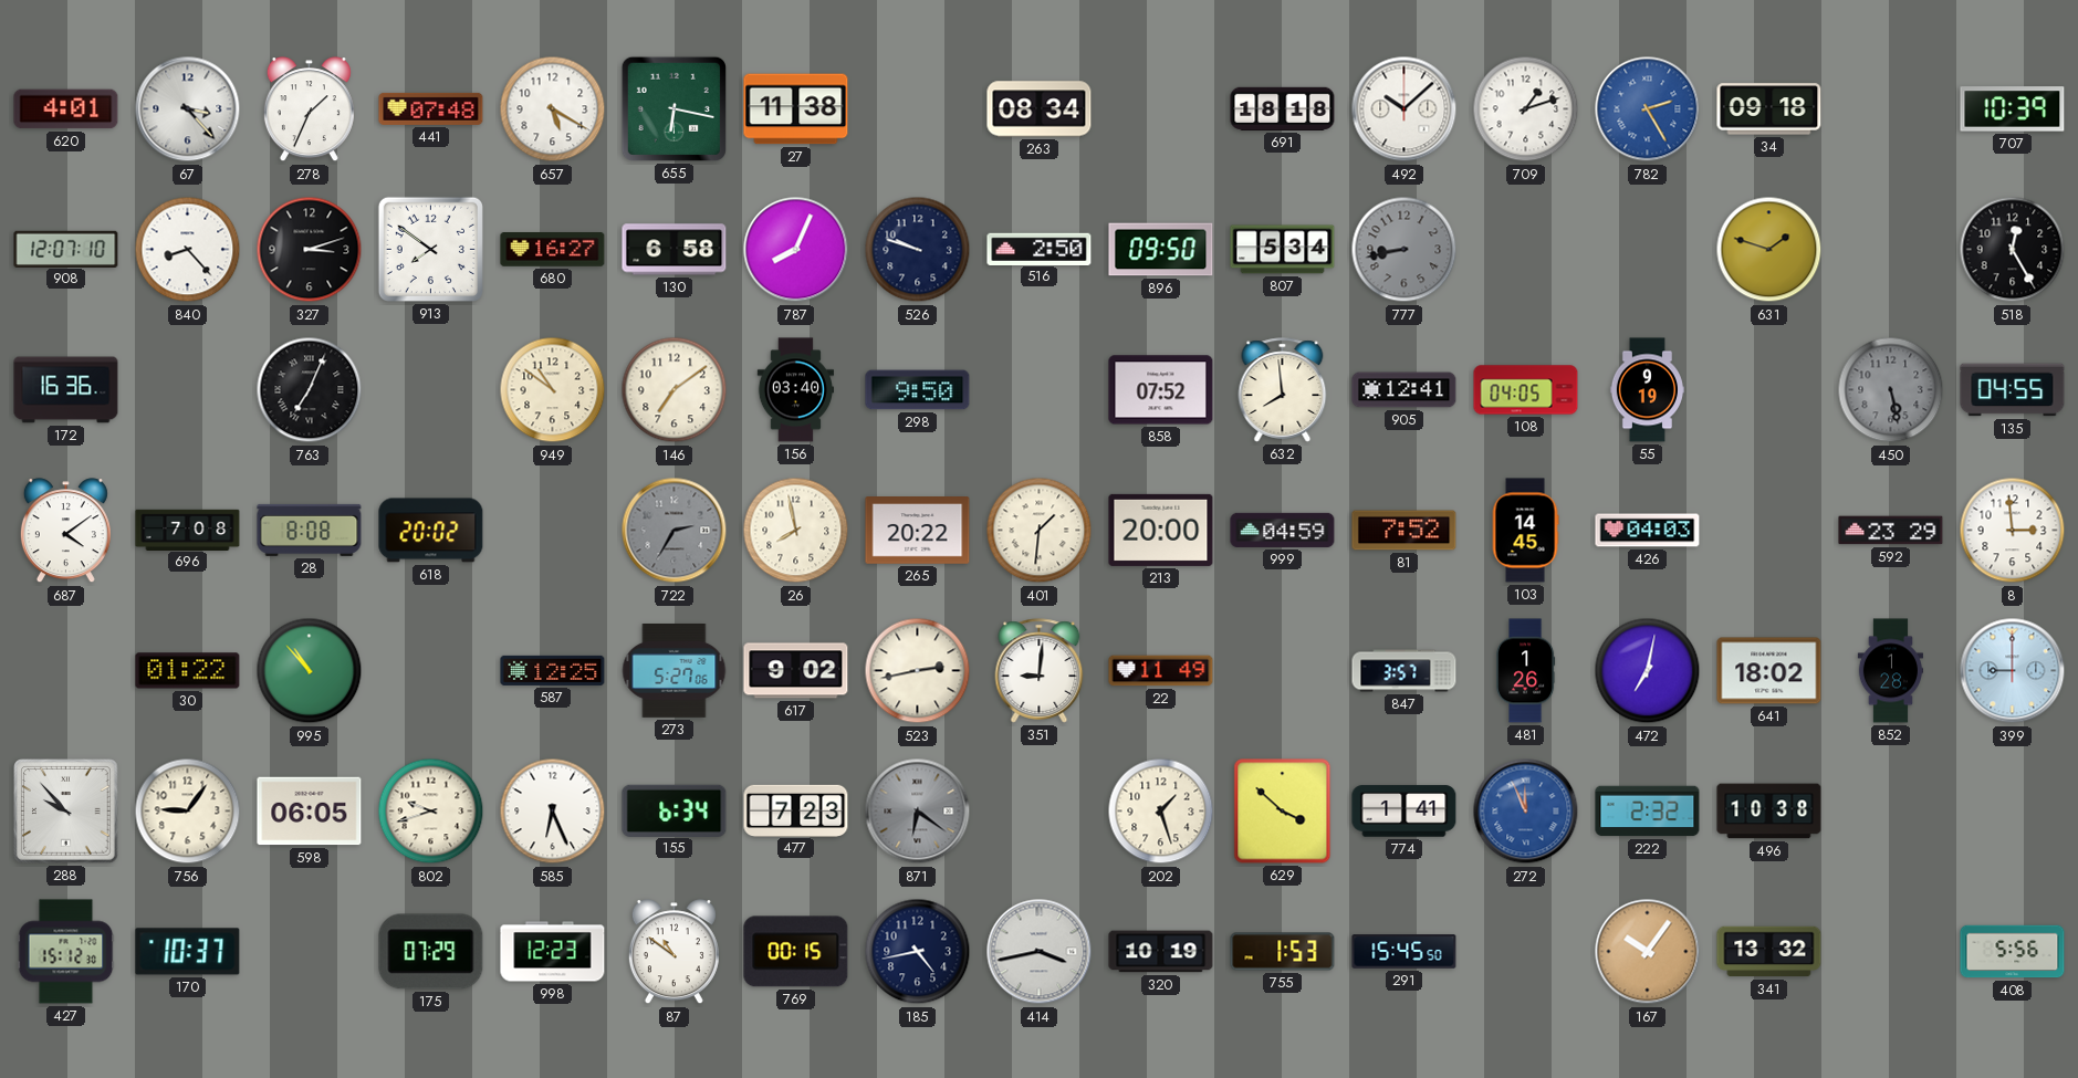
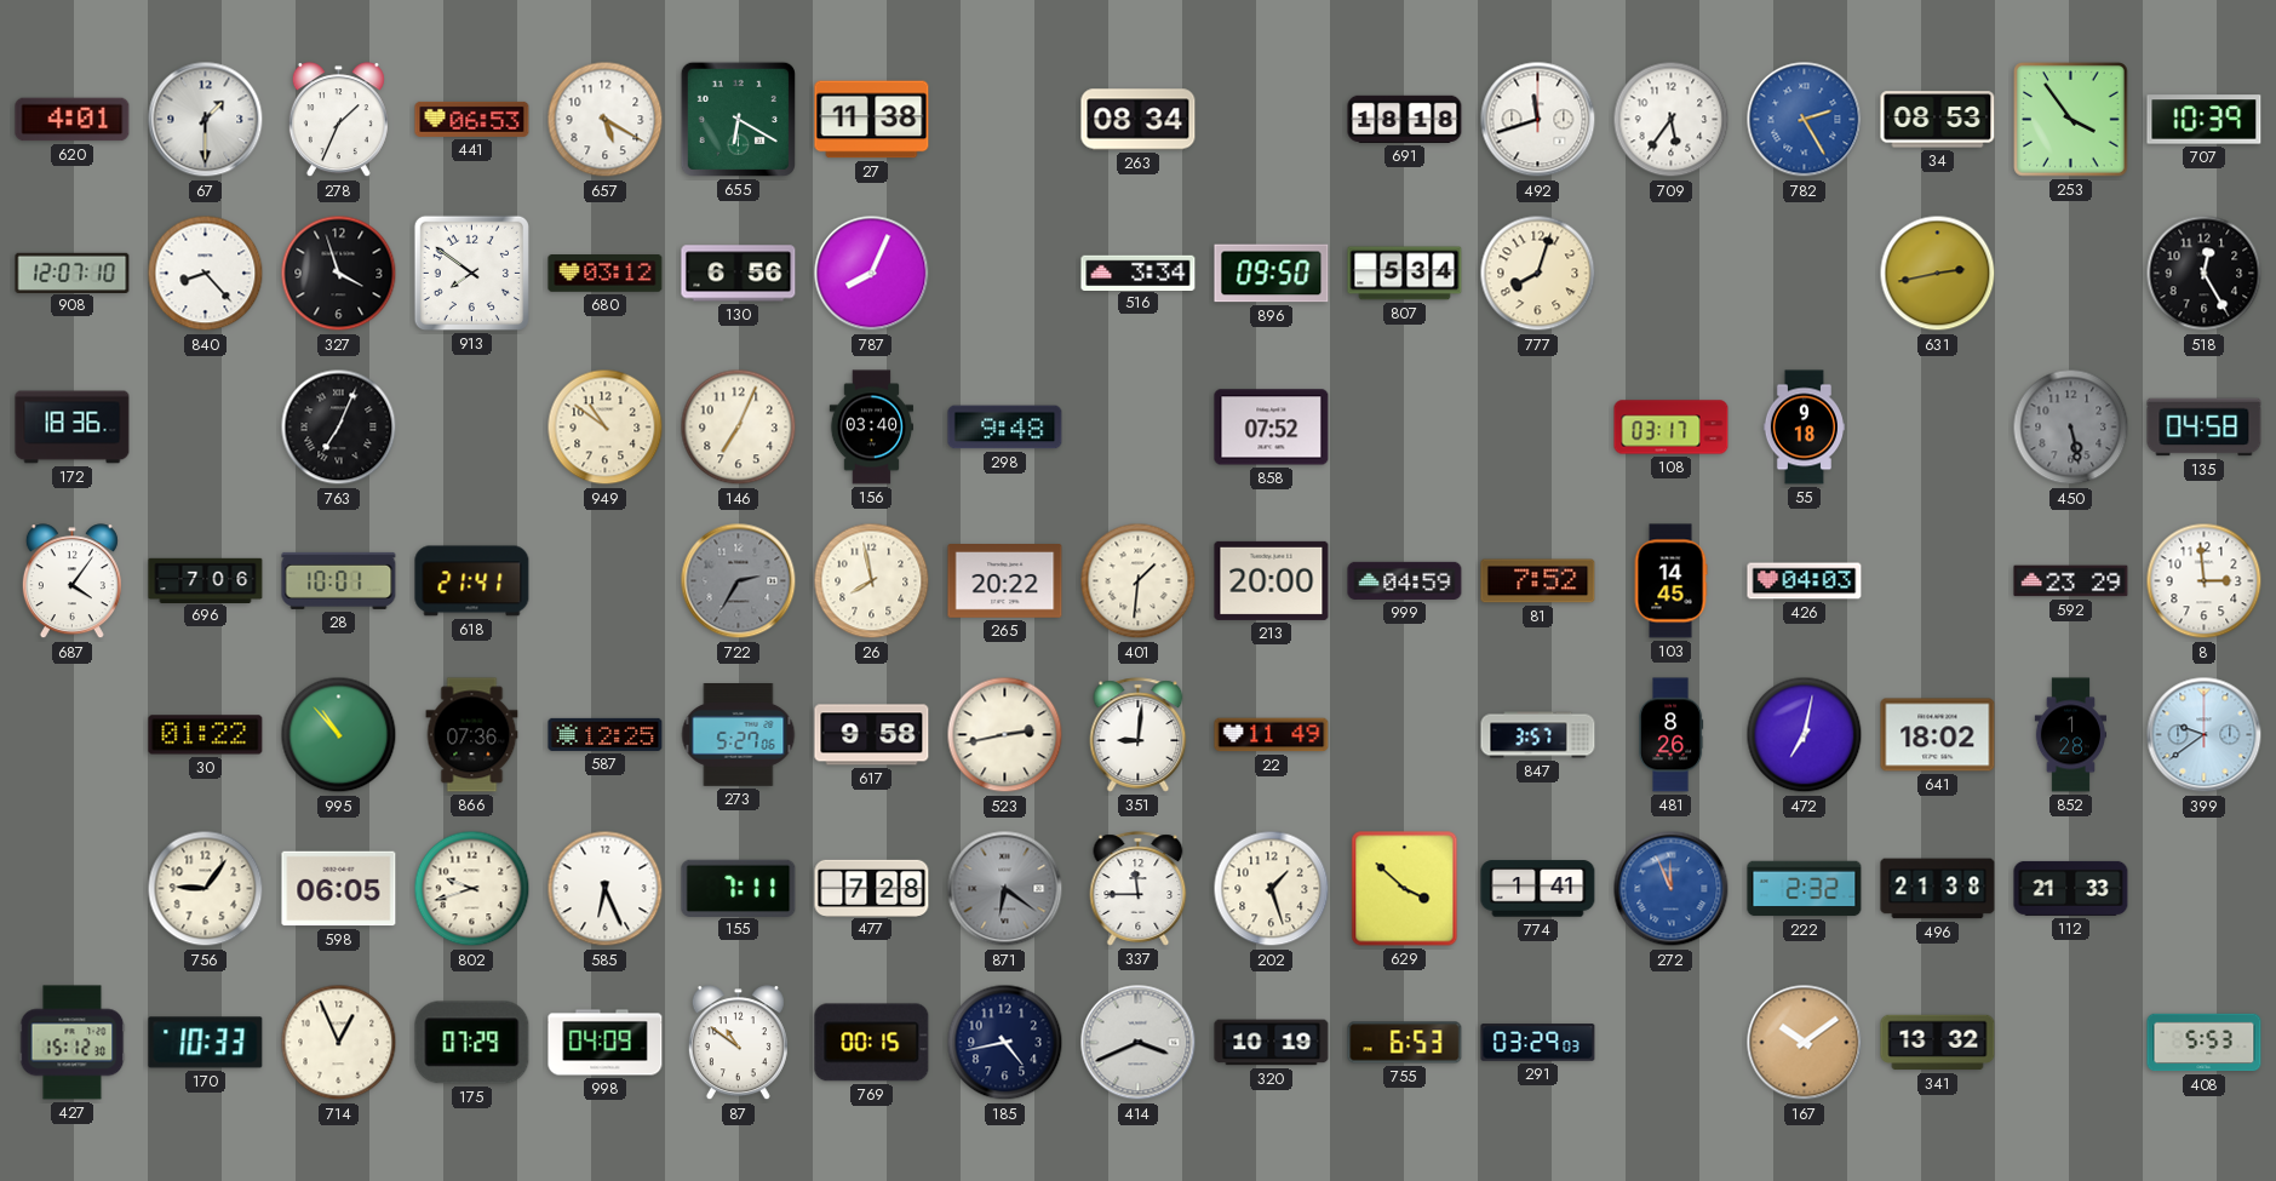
67: 3:23 -> 1:30 (206, 120)
441: 07:48 -> 06:53 (472, 119)
655: 6:17 -> 6:20 (738, 119)
492: 10:08 -> 11:42 (1538, 120)
709: 1:12 -> 5:36 (1672, 120)
34: 09:18 -> 08:53 (1938, 120)
253: none -> 3:54 (2071, 120)
327: 3:12 -> 3:57 (339, 274)
680: 16:27 -> 03:12 (606, 274)
130: 6:58 -> 6:56 (739, 274)
526: 9:48 -> none (918, 250)
516: 2:50 -> 3:34 (1139, 273)
777: 8:43 -> 8:03 (1538, 274)
777 dial: grey -> cream (1538, 274)
631: 1:48 -> 2:43 (1938, 274)
172: 16:36 -> 18:36 (73, 428)
146: 7:09 -> 7:04 (739, 428)
298: 9:50 -> 9:48 (1005, 428)
632: 7:59 -> none (1283, 390)
905: 12:41 -> none (1405, 390)
108: 04:05 -> 03:17 (1672, 428)
55: 9:19 -> 9:18 (1804, 428)
135: 04:55 -> 04:58 (2205, 428)
687: 4:09 -> 4:06 (71, 581)
696: 7:08 -> 7:06 (206, 580)
28: 8:08 -> 10:01 (339, 580)
618: 20:02 -> 21:41 (472, 581)
866: none -> 07:36 (472, 735)
617: 9:02 -> 9:58 (872, 735)
481: 1:26 -> 8:26 (1670, 735)
399: 9:00 -> 9:39 (2205, 735)
288: 9:53 -> none (66, 812)
155: 6:34 -> 7:11 (739, 888)
477: 7:23 -> 7:28 (872, 888)
337: none -> 11:45 (1139, 889)
496: 10:38 -> 21:38 (1938, 889)
112: none -> 21:33 (2071, 888)
170: 10:37 -> 10:33 (206, 1043)
714: none -> 12:56 (339, 1043)
998: 12:23 -> 04:09 (606, 1043)
414: 3:43 -> 3:41 (1139, 1043)
755: 1:53 -> 6:53 (1405, 1043)
291: 15:45 -> 03:29 (1538, 1043)
167: 10:06 -> 10:09 (1805, 1043)
408: 5:56 -> 5:53 (2205, 1043)
